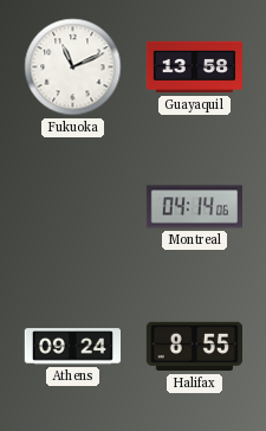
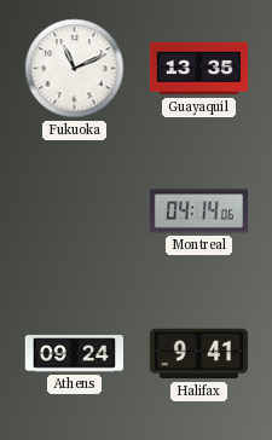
Guayaquil: 13:58 -> 13:35 (198, 69)
Halifax: 8:55 -> 9:41 (198, 354)
